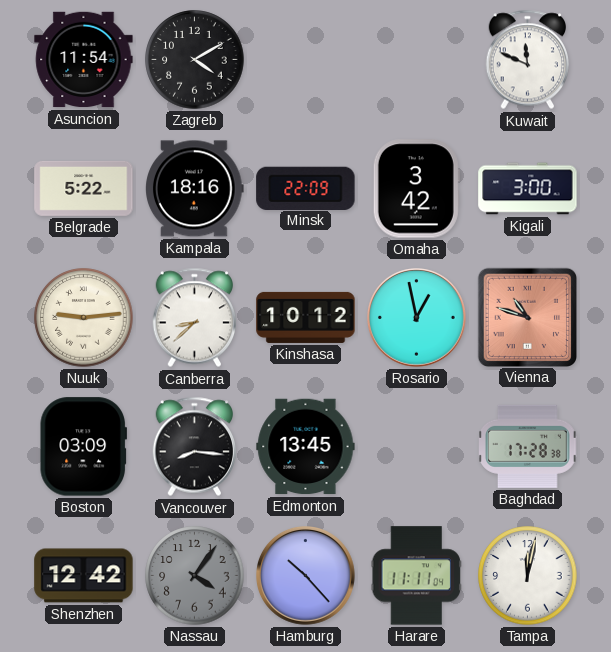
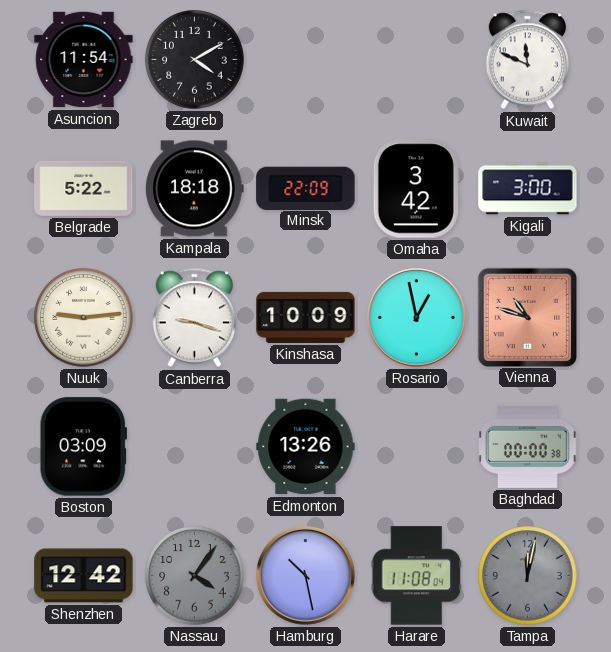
Kampala: 18:16 -> 18:18 (195, 189)
Canberra: 8:38 -> 9:18 (194, 318)
Kinshasa: 10:12 -> 10:09 (306, 317)
Vancouver: 8:16 -> none (194, 447)
Edmonton: 13:45 -> 13:26 (306, 447)
Baghdad: 17:28 -> 00:00 (528, 446)
Hamburg: 10:23 -> 10:28 (306, 576)
Harare: 11:11 -> 11:08 (416, 576)
Tampa dial: white -> grey (528, 576)
